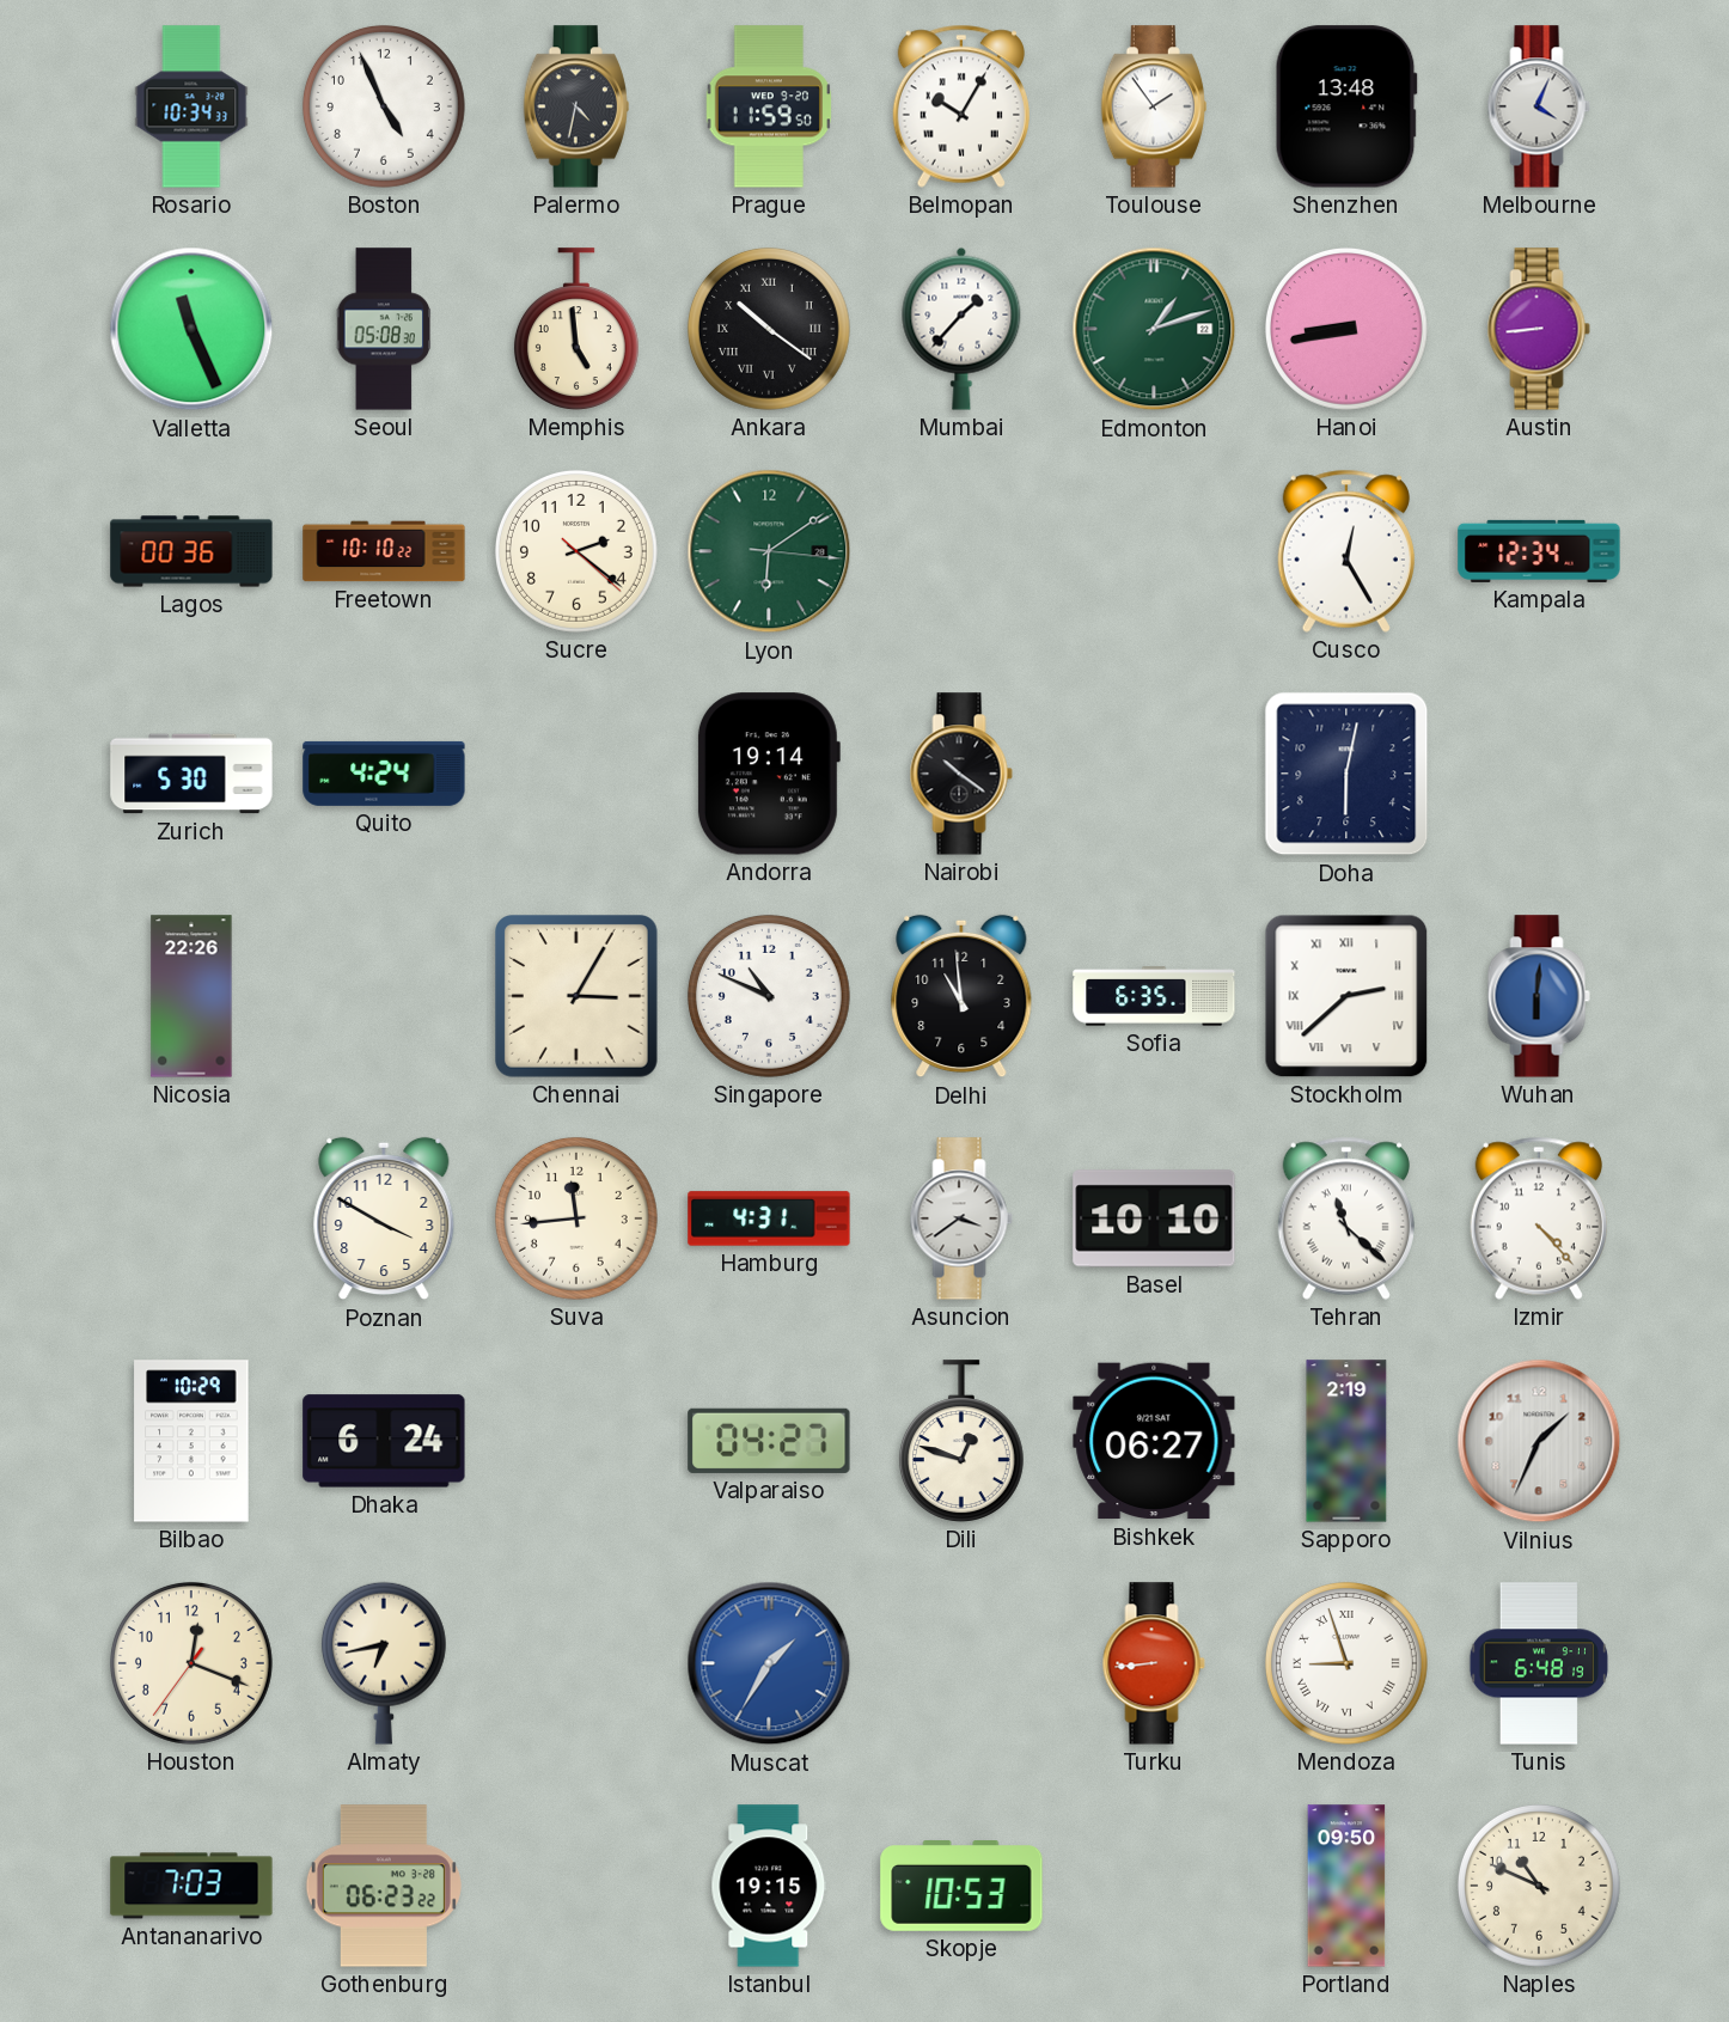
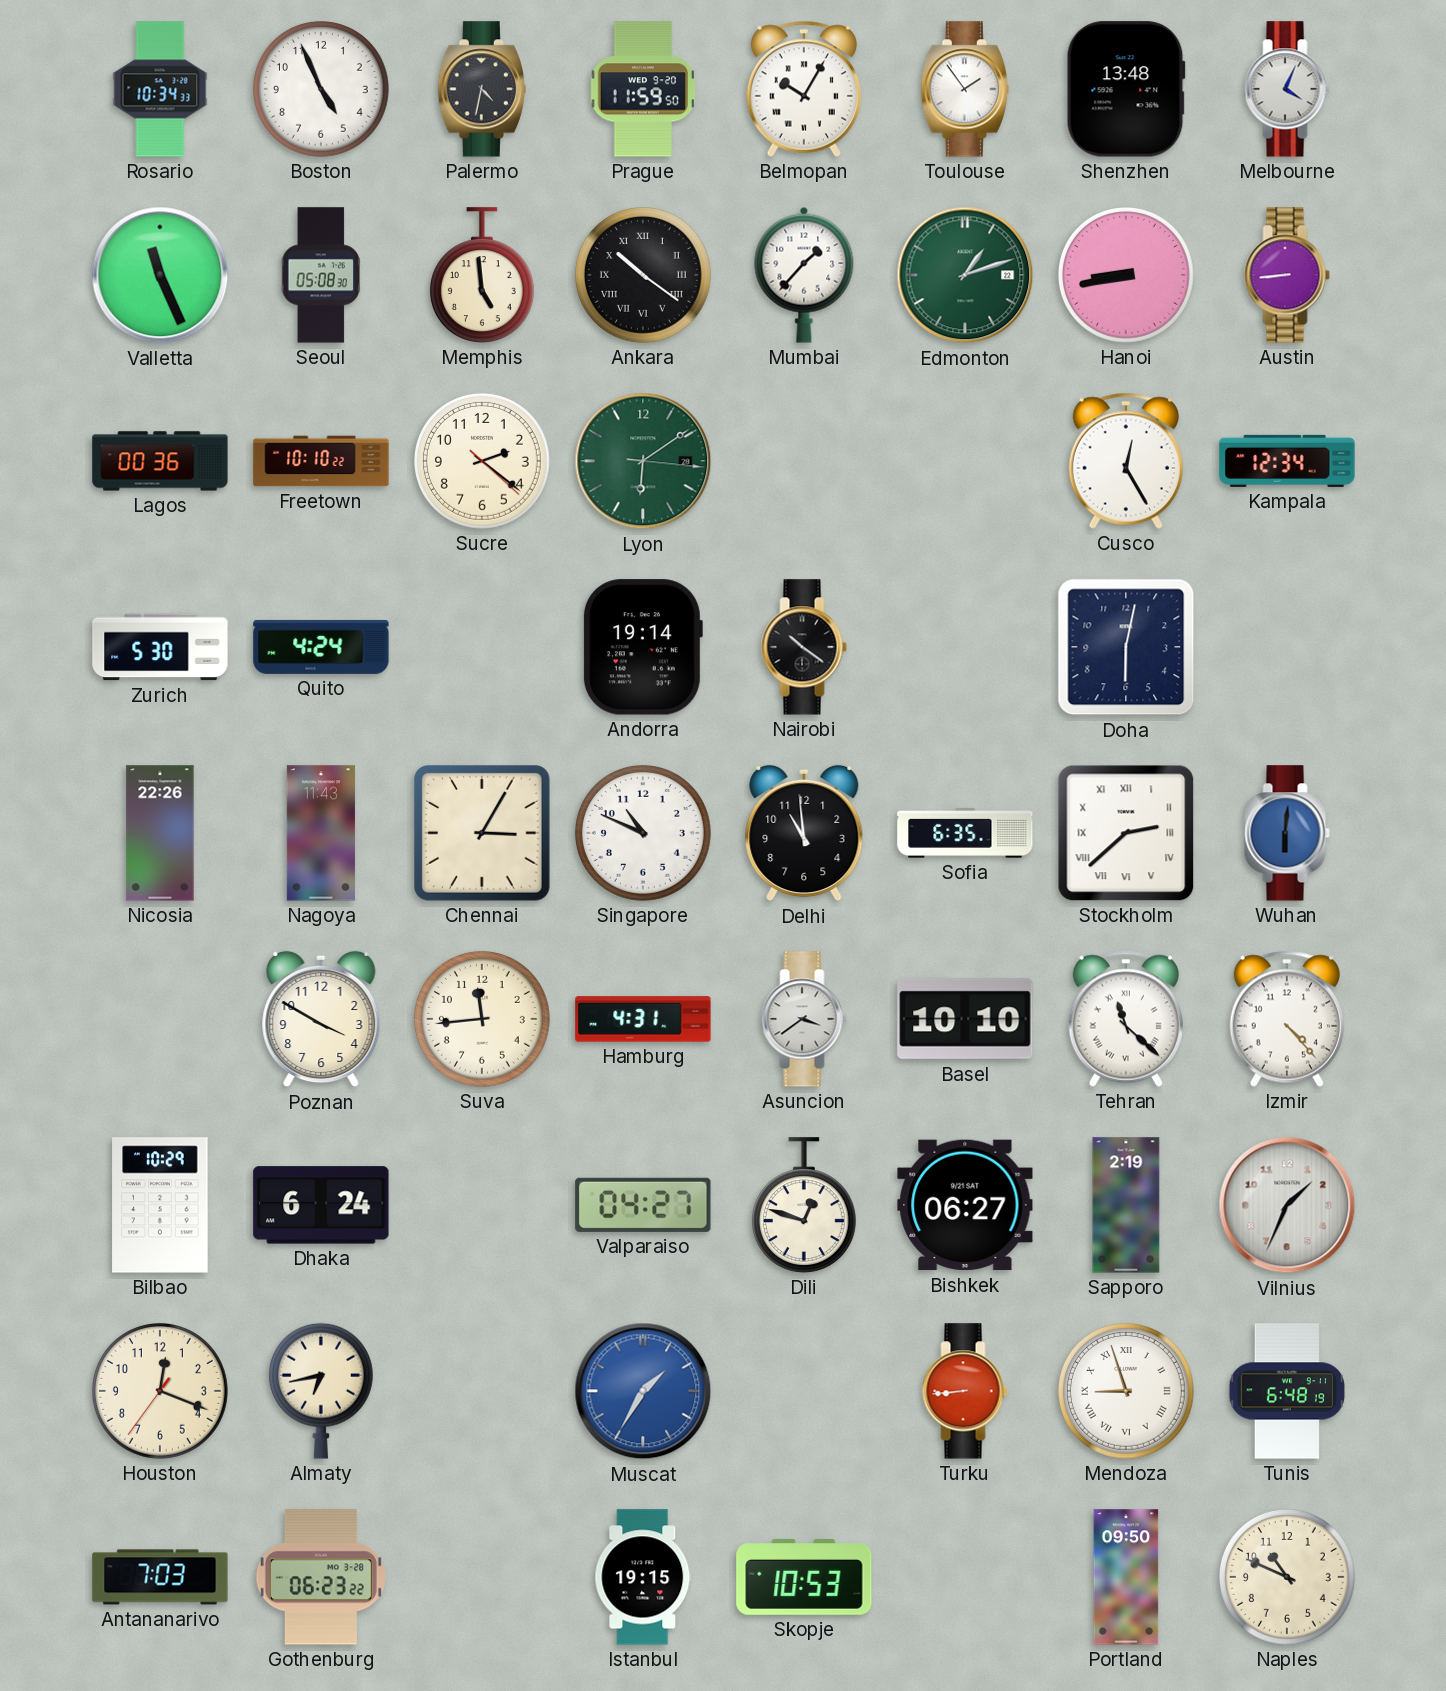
Nagoya: none -> 11:43 (321, 833)
